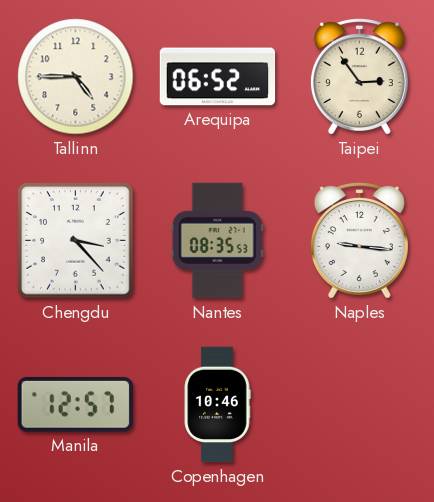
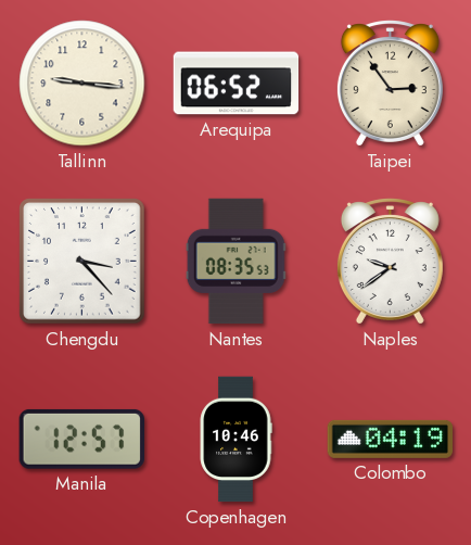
Tallinn: 4:45 -> 9:16 (82, 84)
Naples: 9:16 -> 9:39 (390, 262)
Colombo: none -> 04:19 (391, 439)
